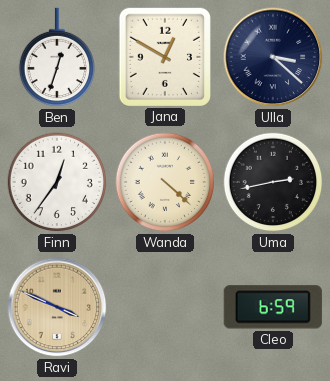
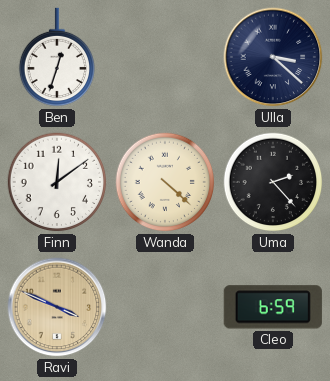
Jana: 12:50 -> none (165, 57)
Finn: 12:36 -> 12:09 (57, 182)
Uma: 2:43 -> 2:23 (273, 182)
